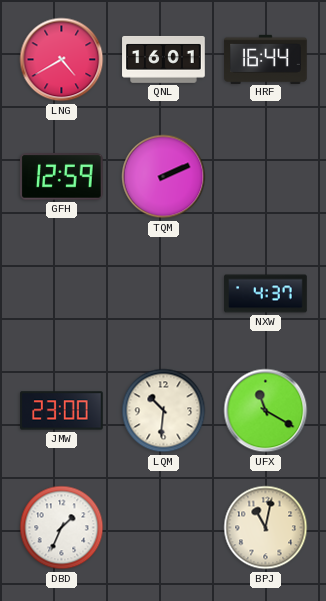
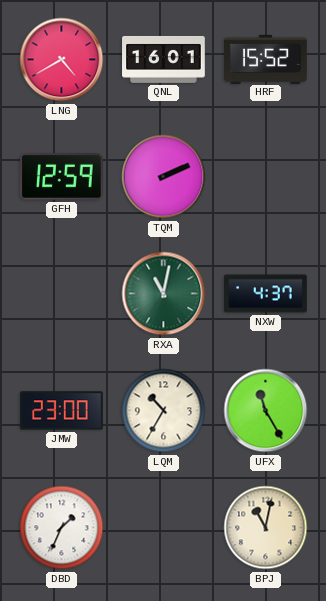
HRF: 16:44 -> 15:52 (266, 59)
RXA: none -> 11:02 (164, 294)
LQM: 10:31 -> 10:35 (164, 411)
UFX: 11:20 -> 11:25 (266, 411)
